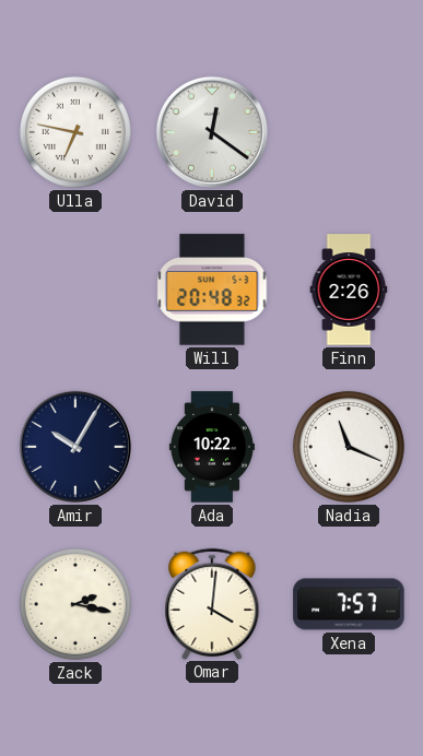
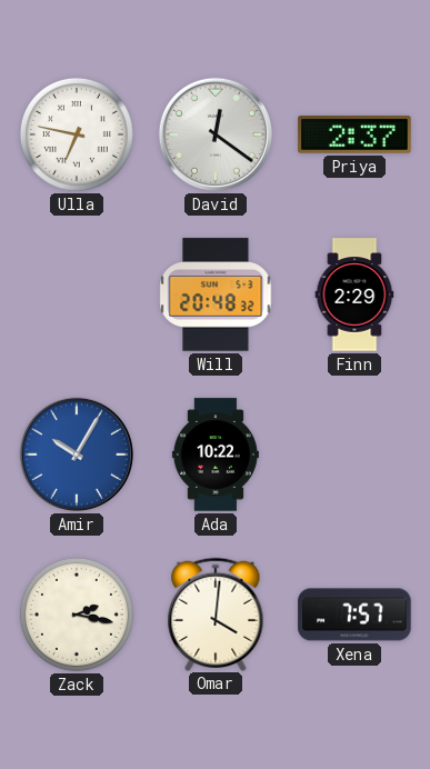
Priya: none -> 2:37 (354, 134)
Finn: 2:26 -> 2:29 (354, 294)
Amir dial: navy -> blue (77, 455)
Nadia: 11:19 -> none (349, 447)
